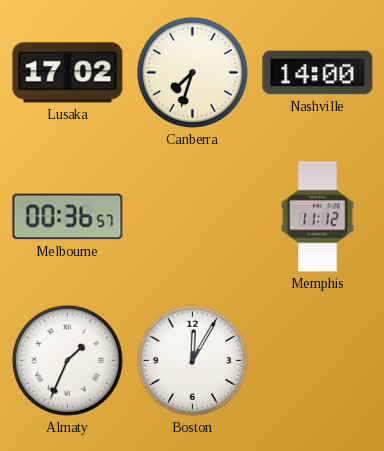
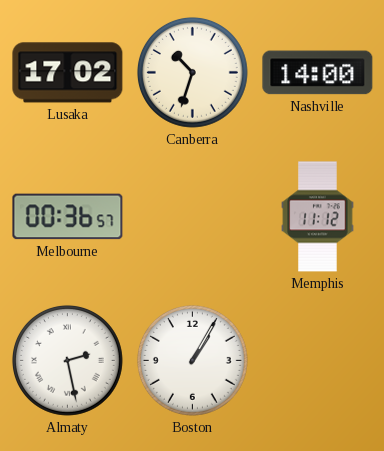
Canberra: 7:33 -> 10:33 (192, 72)
Almaty: 1:34 -> 2:28 (67, 360)
Boston: 12:05 -> 1:05 (192, 360)
